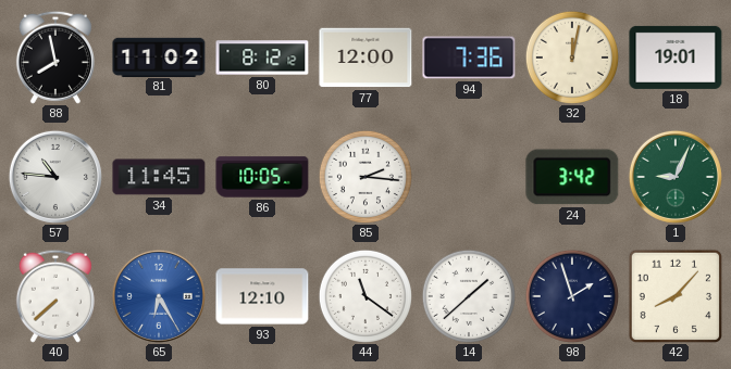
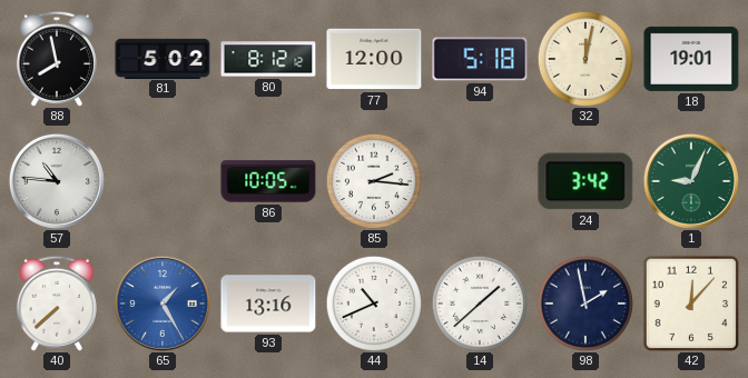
81: 11:02 -> 5:02 (163, 58)
94: 7:36 -> 5:18 (480, 59)
34: 11:45 -> none (159, 177)
65: 6:25 -> 1:25 (163, 304)
93: 12:10 -> 13:16 (268, 304)
44: 11:21 -> 10:41 (374, 304)
98: 1:57 -> 1:58 (585, 304)
42: 8:07 -> 12:07 (690, 302)
